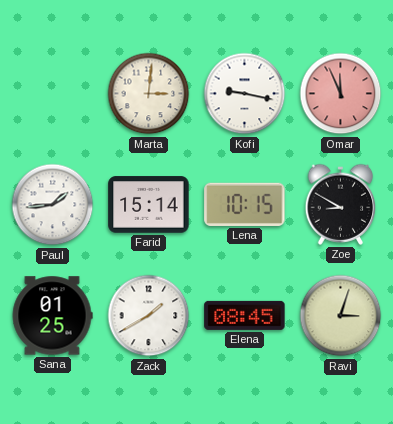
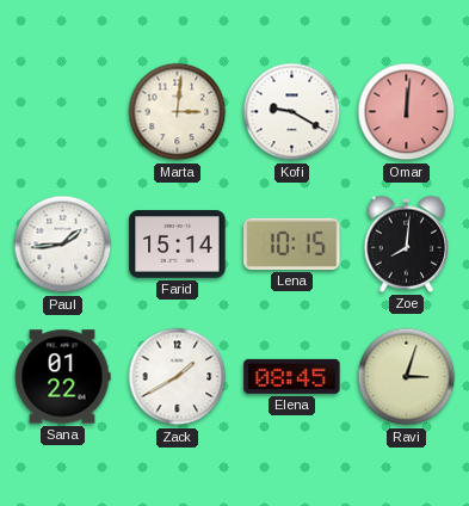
Kofi: 9:17 -> 9:20 (292, 112)
Omar: 11:56 -> 12:01 (407, 112)
Zoe: 8:50 -> 8:01 (407, 243)
Sana: 01:25 -> 01:22 (62, 377)
